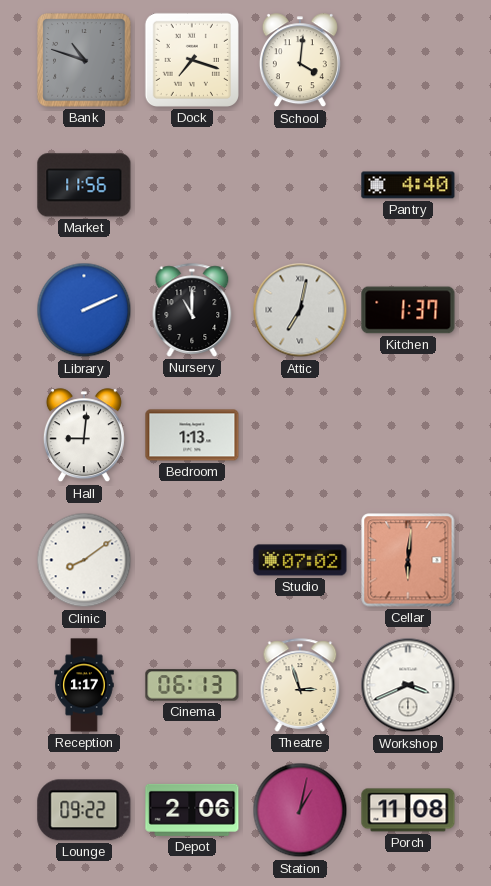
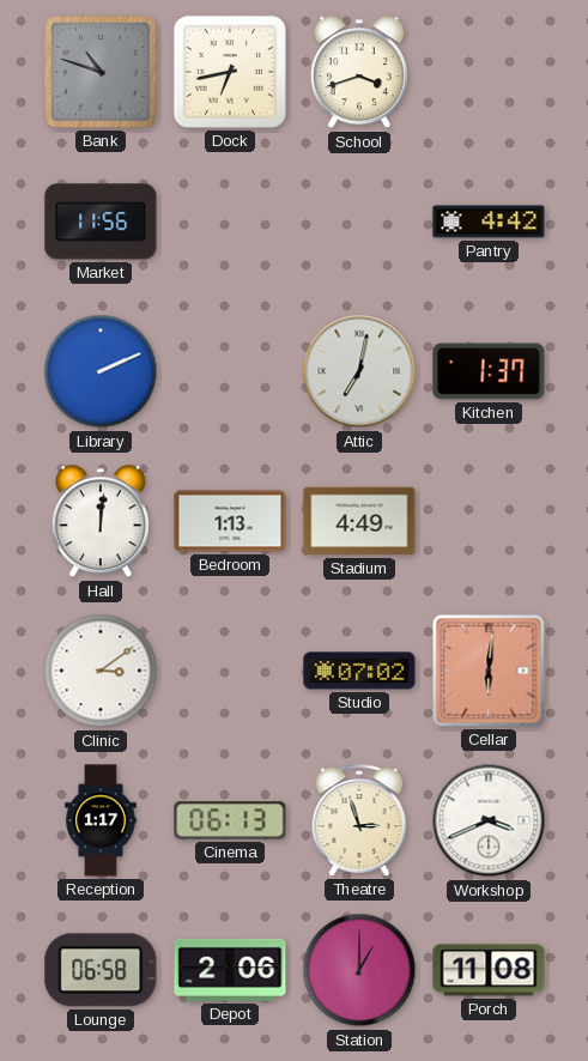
Dock: 7:18 -> 6:43 (230, 72)
School: 4:01 -> 3:42 (359, 73)
Pantry: 4:40 -> 4:42 (489, 222)
Nursery: 11:00 -> none (192, 310)
Hall: 9:01 -> 12:01 (101, 522)
Stadium: none -> 4:49 (359, 521)
Clinic: 8:09 -> 3:09 (101, 671)
Lounge: 09:22 -> 06:58 (101, 970)
Station: 1:02 -> 1:00 (359, 970)
